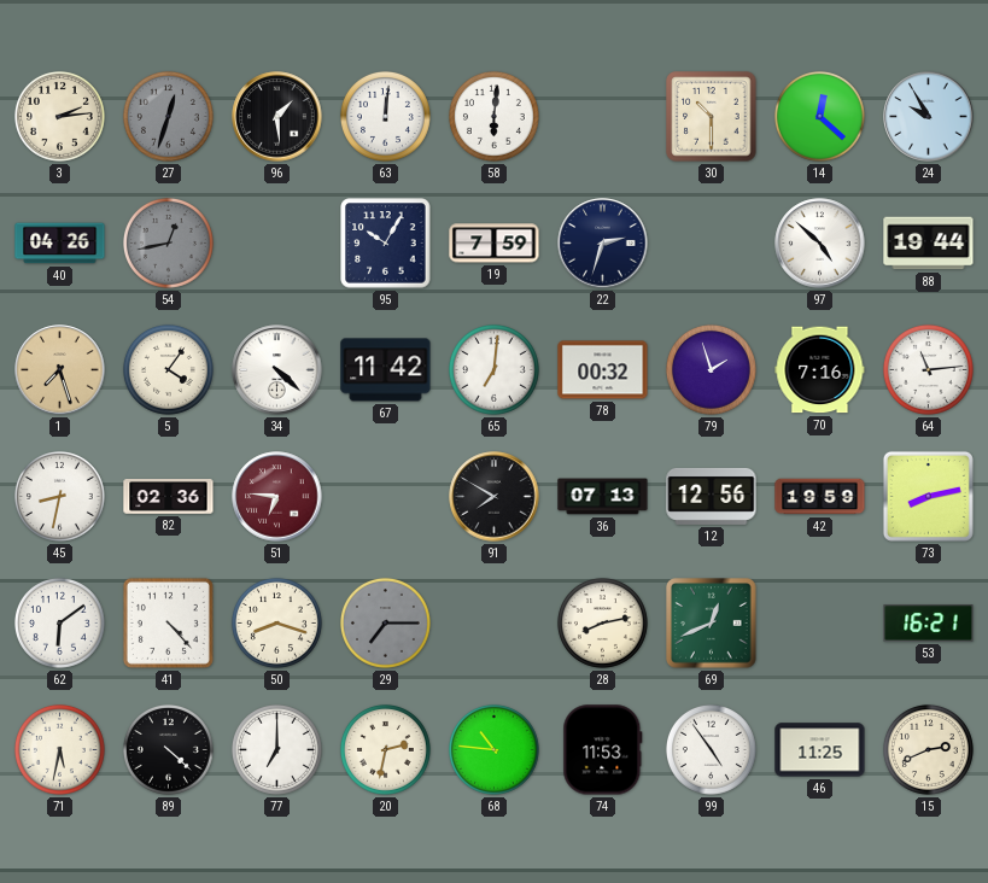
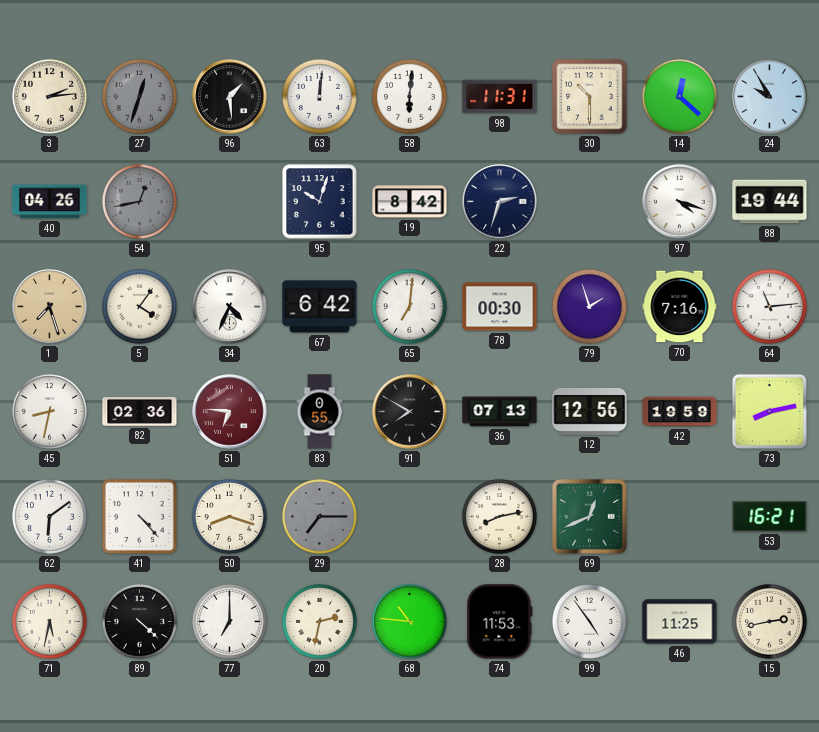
98: none -> 11:31 (500, 97)
95: 10:05 -> 10:03 (320, 202)
19: 7:59 -> 8:42 (410, 202)
97: 4:52 -> 4:18 (680, 202)
34: 4:22 -> 4:34 (230, 307)
67: 11:42 -> 6:42 (320, 307)
78: 00:32 -> 00:30 (500, 307)
83: none -> 0:55 (320, 412)
15: 2:41 -> 2:43 (769, 621)
